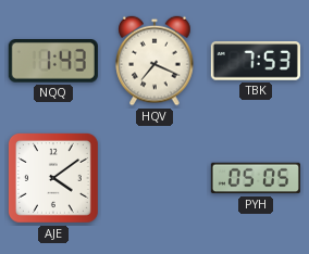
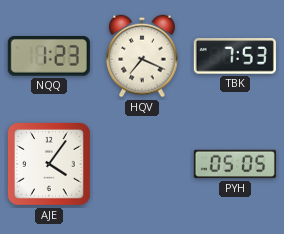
NQQ: 1:43 -> 1:23 (49, 57)
AJE: 4:09 -> 4:06 (49, 164)
